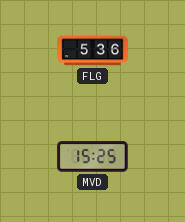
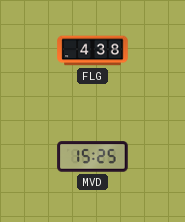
FLG: 5:36 -> 4:38 (93, 51)
